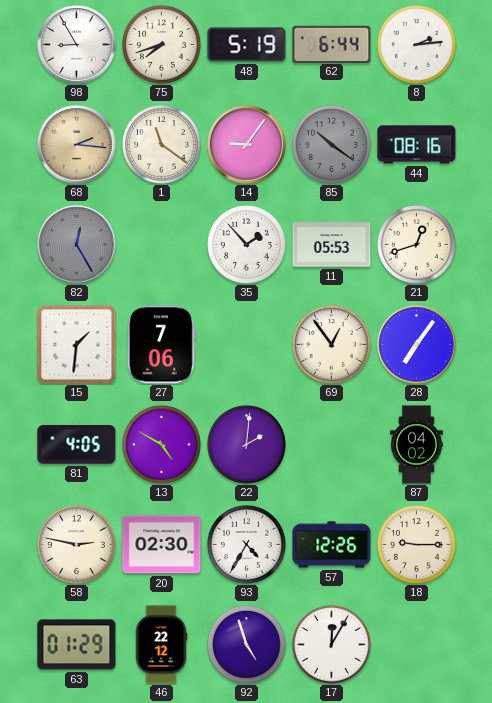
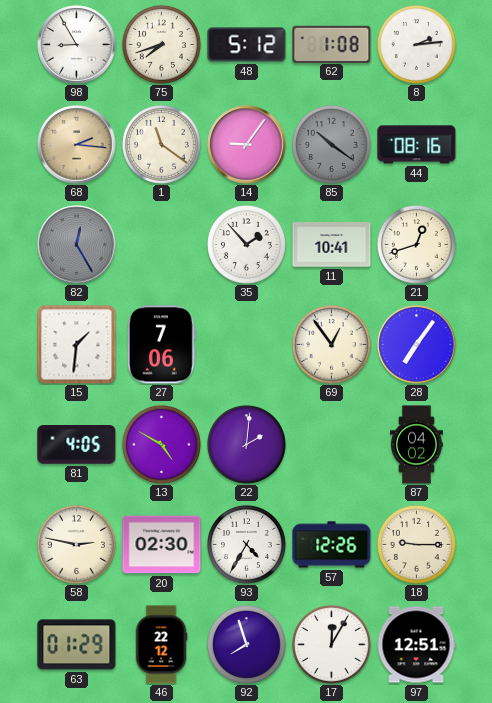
48: 5:19 -> 5:12 (247, 45)
62: 6:44 -> 1:08 (332, 44)
11: 05:53 -> 10:41 (332, 245)
92: 4:57 -> 7:57 (246, 644)
97: none -> 12:51 (416, 645)
